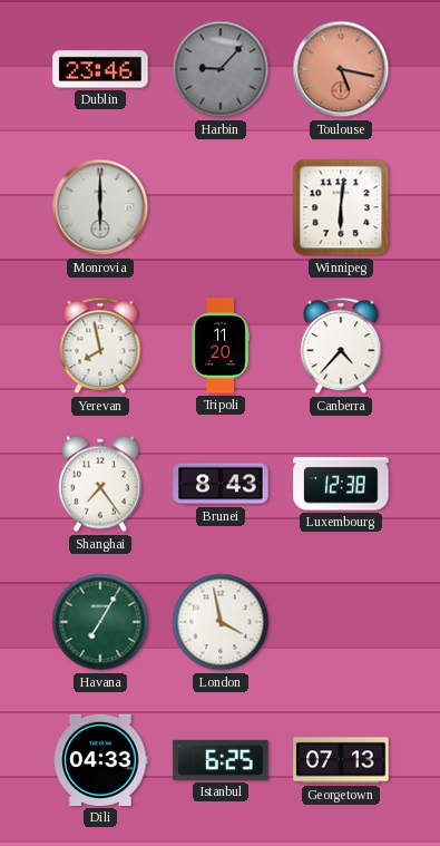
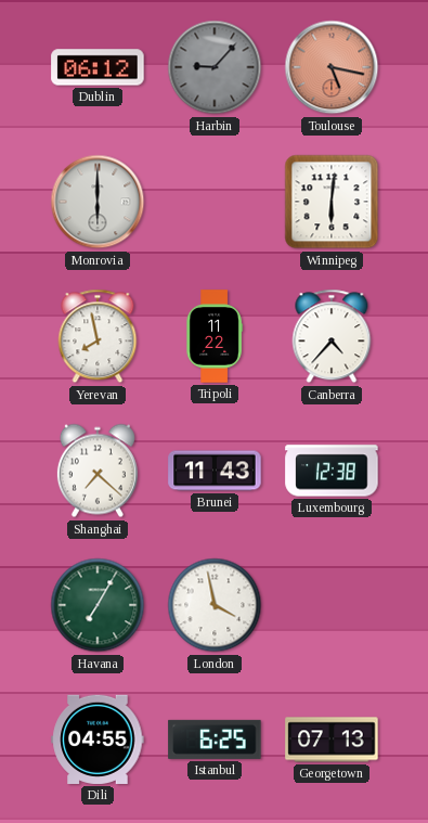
Dublin: 23:46 -> 06:12 (98, 67)
Tripoli: 11:20 -> 11:22 (215, 336)
Shanghai: 7:24 -> 7:22 (98, 471)
Brunei: 8:43 -> 11:43 (215, 471)
Dili: 04:33 -> 04:55 (98, 740)
